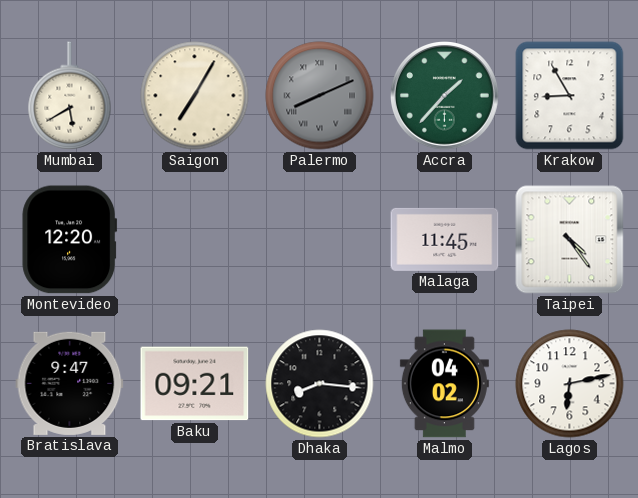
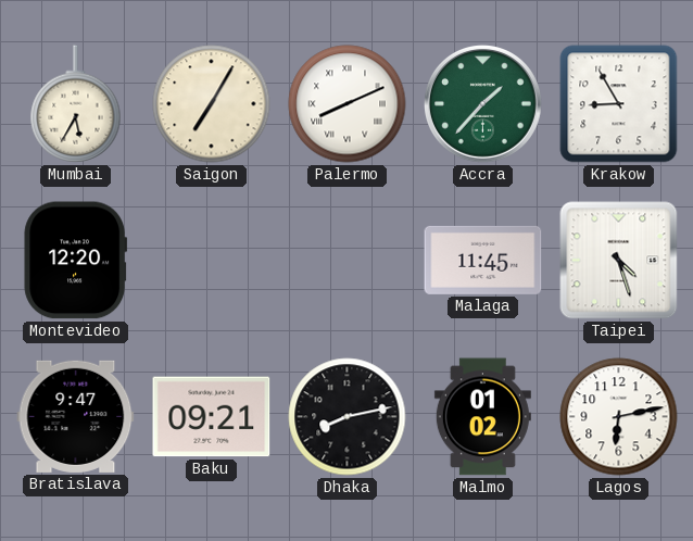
Mumbai: 5:40 -> 5:35 (76, 104)
Palermo dial: grey -> white (348, 104)
Taipei: 4:24 -> 4:27 (619, 261)
Dhaka: 8:16 -> 8:13 (348, 417)
Malmo: 04:02 -> 01:02 (482, 417)
